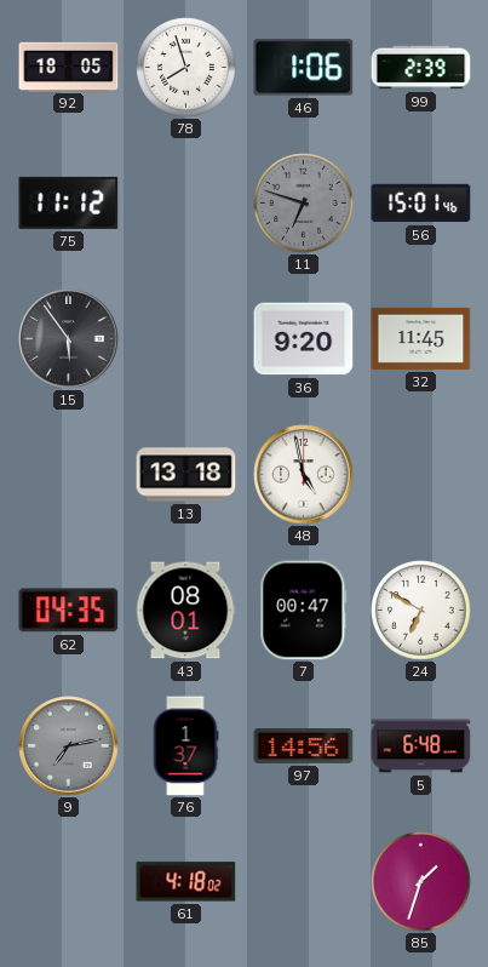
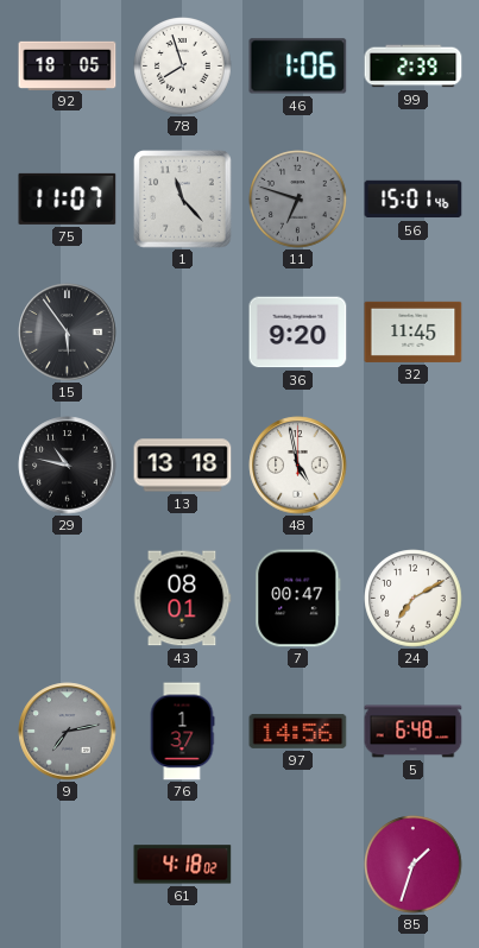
75: 11:12 -> 11:07 (68, 198)
1: none -> 11:23 (183, 200)
29: none -> 10:47 (68, 466)
62: 04:35 -> none (69, 611)
24: 6:50 -> 7:10 (414, 599)
